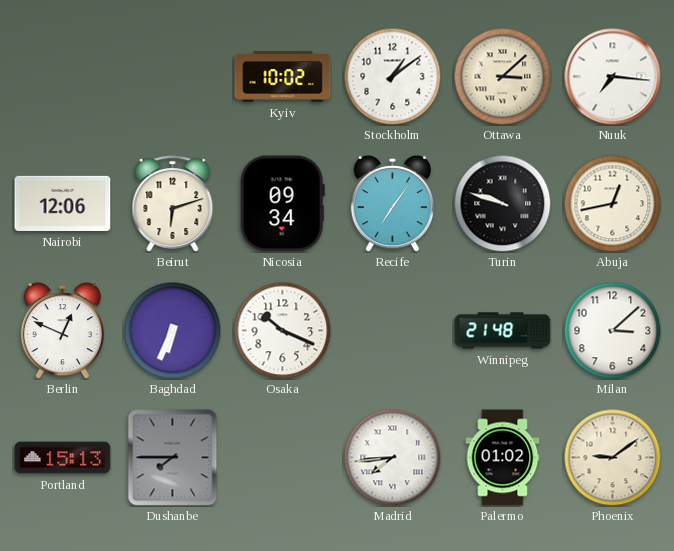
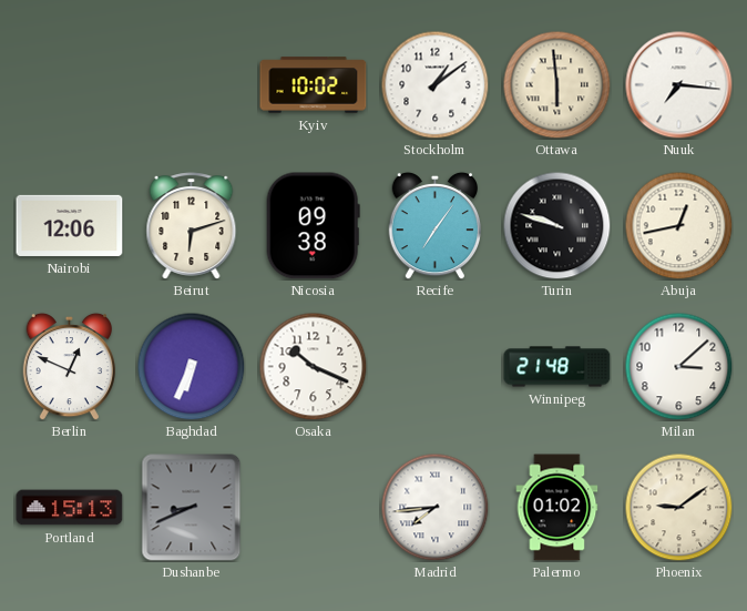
Ottawa: 3:08 -> 5:59 (556, 84)
Nicosia: 09:34 -> 09:38 (313, 226)
Dushanbe: 7:45 -> 8:41 (192, 508)
